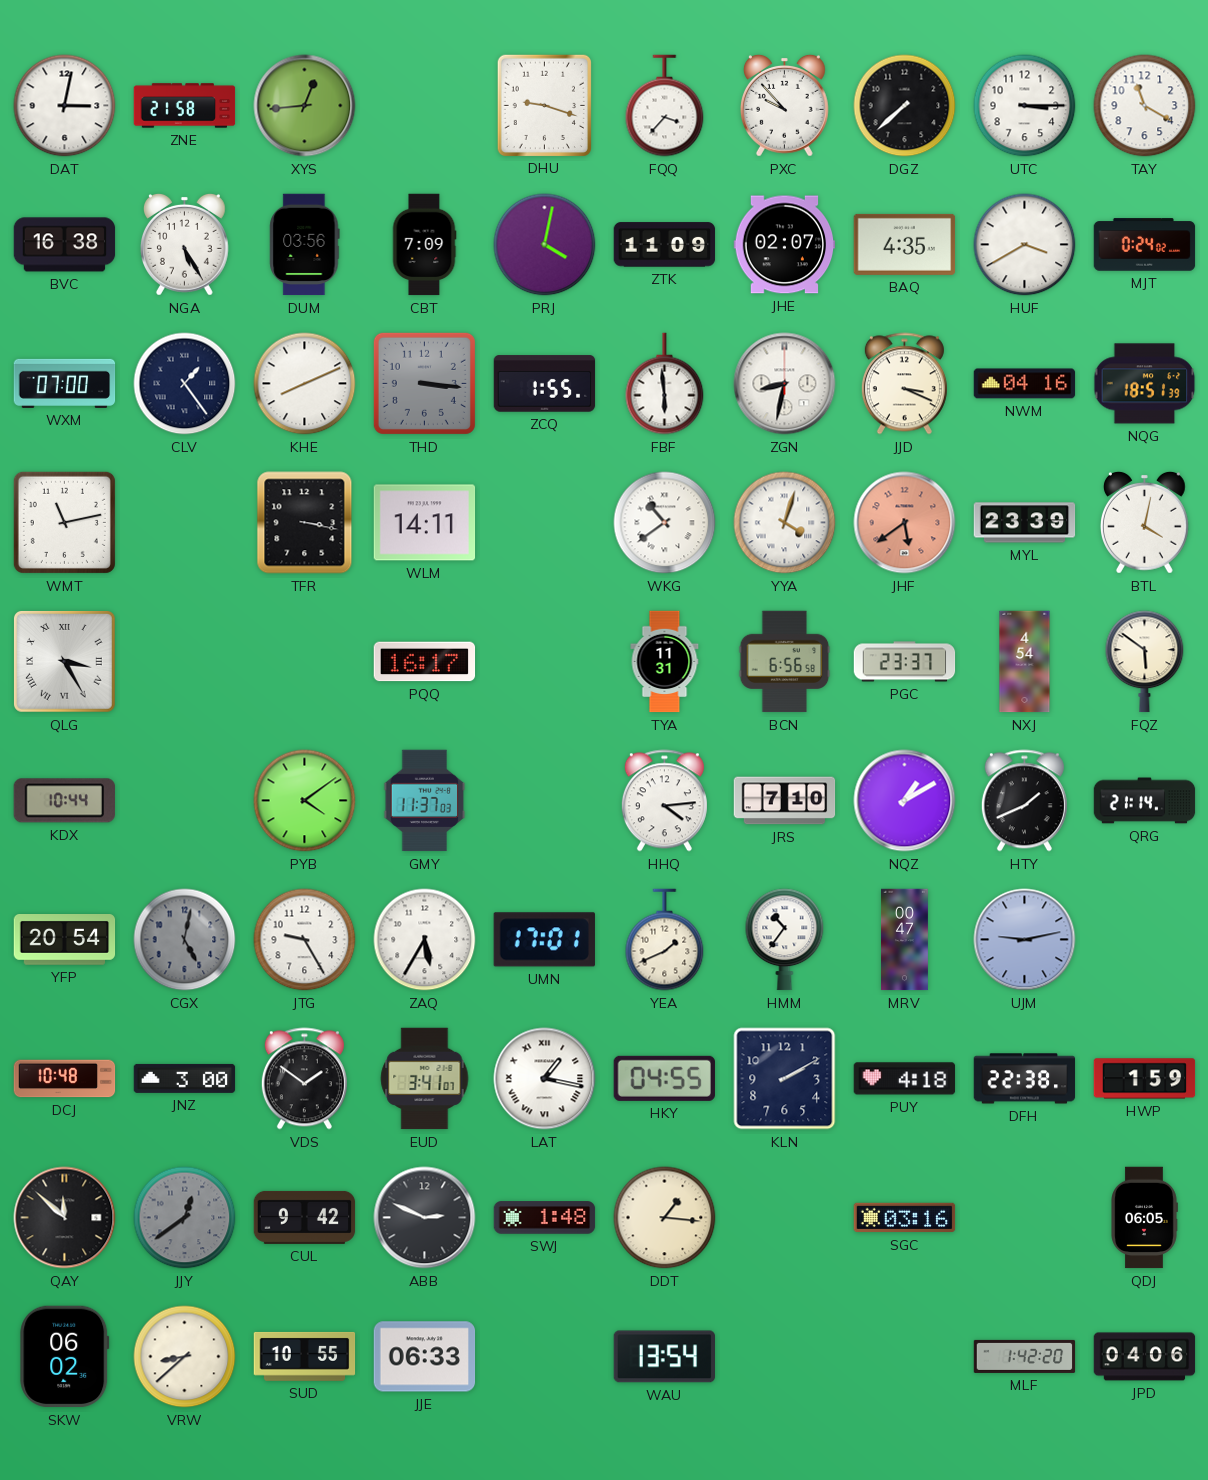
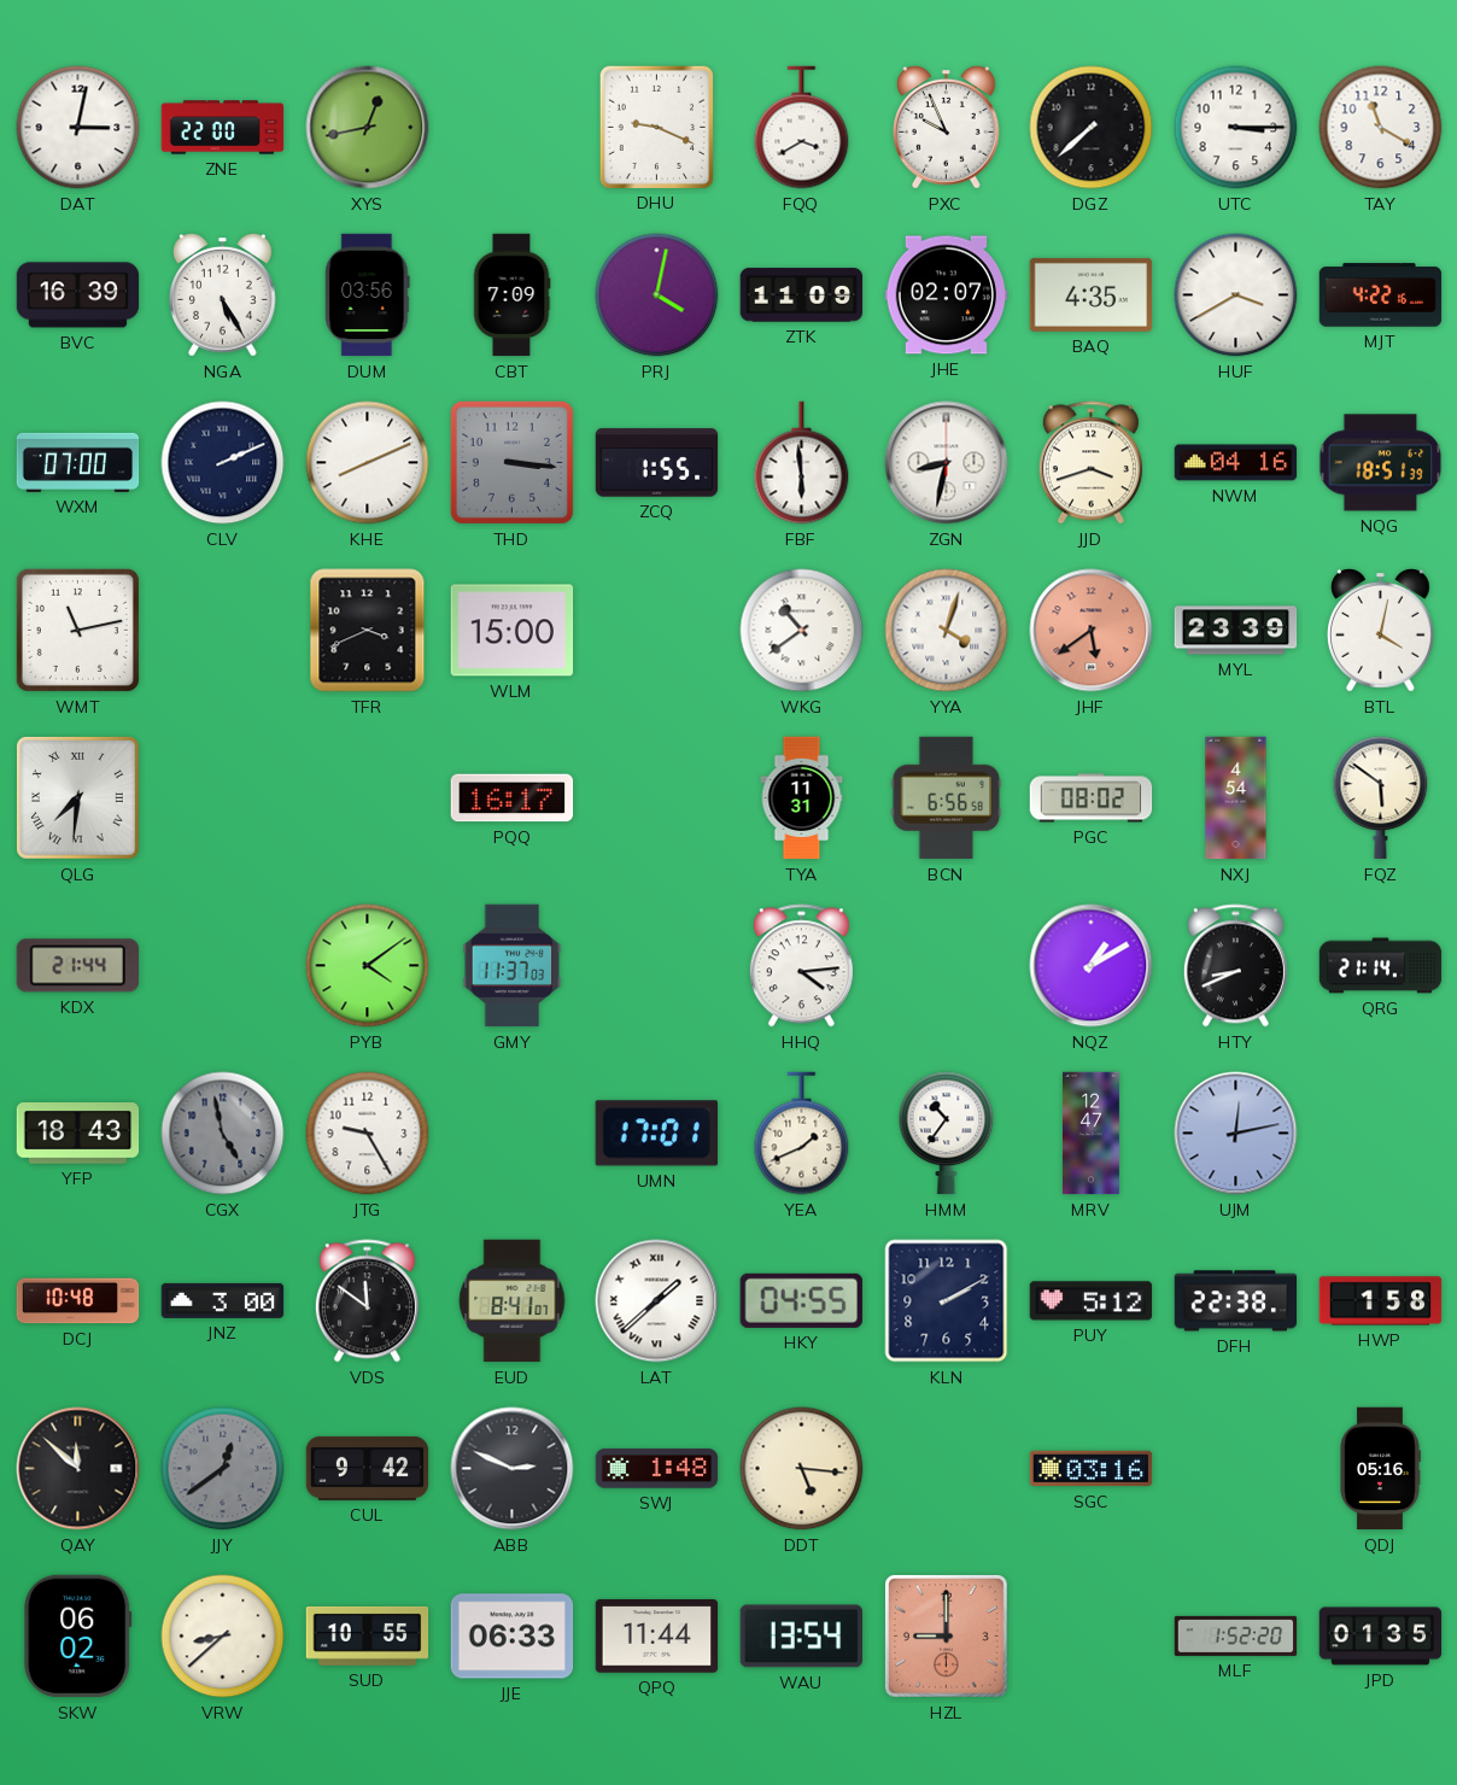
ZNE: 21:58 -> 22:00 (223, 128)
XYS: 12:44 -> 12:43 (368, 128)
DHU: 9:18 -> 9:19 (656, 127)
FQQ: 3:37 -> 3:40 (802, 128)
PXC: 9:53 -> 9:56 (947, 127)
BVC: 16:38 -> 16:39 (78, 295)
MJT: 0:24 -> 4:22 (1381, 295)
CLV: 1:24 -> 2:11 (223, 463)
JJD: 3:19 -> 3:42 (1090, 463)
TFR: 3:17 -> 3:41 (368, 631)
WLM: 14:11 -> 15:00 (513, 631)
QLG: 3:25 -> 7:31 (78, 798)
PGC: 23:37 -> 08:02 (1092, 798)
KDX: 10:44 -> 21:44 (77, 966)
JRS: 7:10 -> none (785, 801)
HTY: 1:41 -> 8:41 (1235, 966)
YFP: 20:54 -> 18:43 (78, 1134)
CGX: 5:02 -> 4:58 (223, 1134)
ZAQ: 5:35 -> none (425, 940)
MRV: 00:47 -> 12:47 (1090, 1134)
UJM: 9:13 -> 12:13 (1236, 1134)
VDS: 1:51 -> 11:51 (367, 1301)
EUD: 3:41 -> 8:41 (513, 1301)
LAT: 1:17 -> 1:38 (657, 1301)
PUY: 4:18 -> 5:12 (1092, 1301)
HWP: 1:59 -> 1:58 (1381, 1301)
DDT: 1:16 -> 5:16 (802, 1469)
QDJ: 06:05 -> 05:16 (1380, 1469)
QPQ: none -> 11:44 (657, 1637)
HZL: none -> 9:00 (947, 1637)
MLF: 1:42 -> 1:52 (1236, 1635)
JPD: 04:06 -> 01:35 (1381, 1637)
